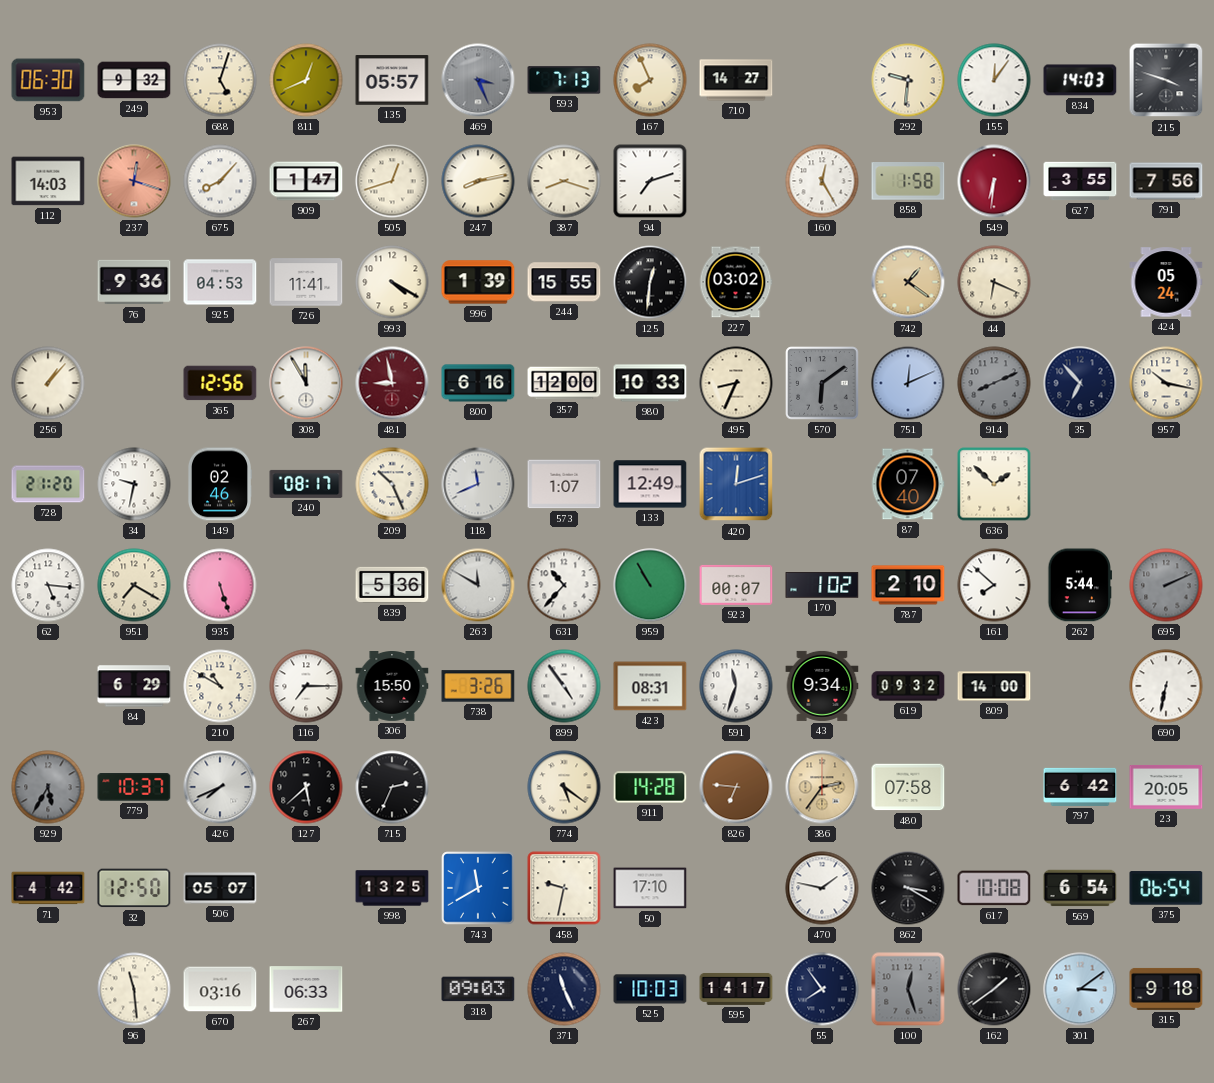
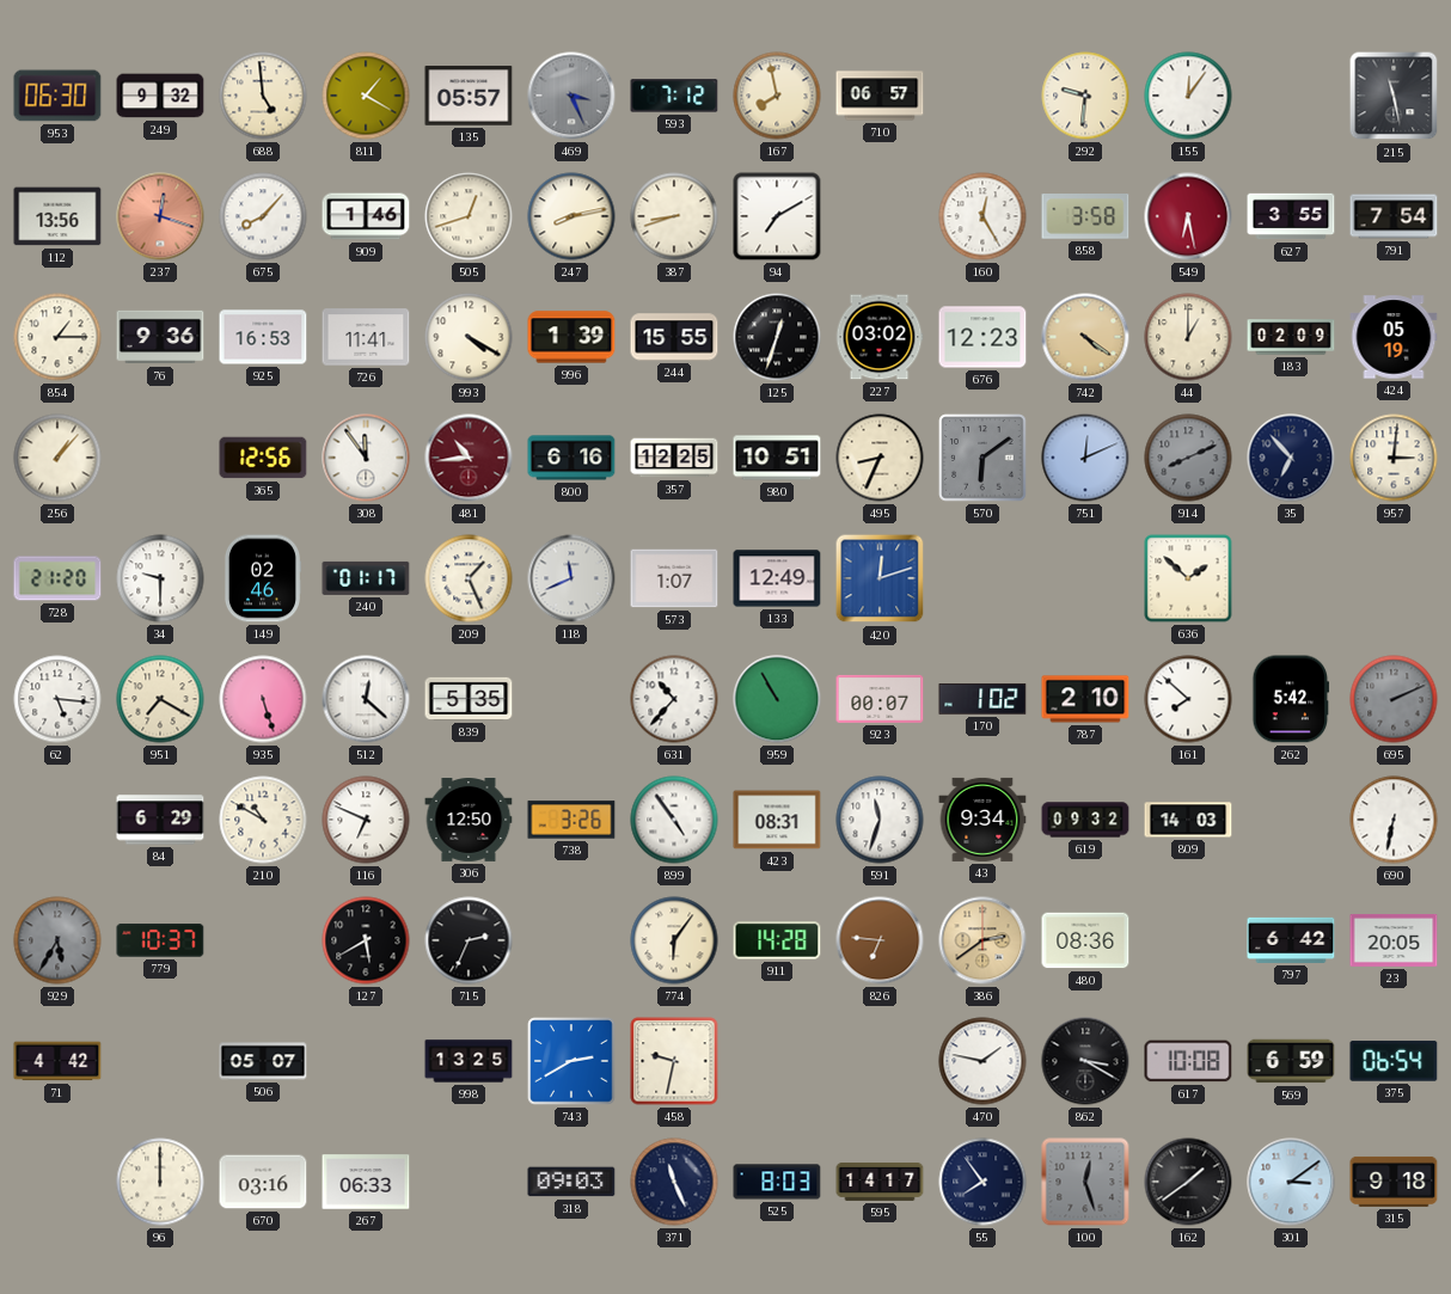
688: 5:03 -> 4:59 (263, 96)
811: 12:41 -> 1:20 (366, 96)
593: 7:13 -> 7:12 (674, 96)
167: 7:56 -> 7:58 (777, 96)
710: 14:27 -> 06:57 (880, 96)
834: 14:03 -> none (1080, 80)
215: 3:48 -> 11:28 (1394, 96)
112: 14:03 -> 13:56 (57, 216)
909: 1:47 -> 1:46 (366, 216)
387: 8:18 -> 8:42 (674, 216)
94: 7:12 -> 7:10 (777, 216)
858: 1:58 -> 3:58 (1085, 216)
549: 6:31 -> 6:28 (1188, 216)
791: 7:56 -> 7:54 (1394, 216)
854: none -> 1:15 (57, 337)
925: 04:53 -> 16:53 (263, 337)
125: 12:31 -> 12:33 (777, 337)
676: none -> 12:23 (982, 337)
742: 1:21 -> 4:21 (1085, 337)
44: 6:19 -> 1:00 (1188, 337)
183: none -> 02:09 (1291, 337)
424: 05:24 -> 05:19 (1394, 337)
308: 11:55 -> 11:54 (366, 458)
481: 8:58 -> 10:44 (469, 458)
357: 12:00 -> 12:25 (674, 458)
980: 10:33 -> 10:51 (777, 458)
957: 10:17 -> 3:01 (1394, 458)
34: 9:32 -> 9:30 (160, 578)
240: 08:17 -> 01:17 (366, 578)
209: 10:26 -> 1:26 (469, 578)
87: 07:40 -> none (908, 484)
512: none -> 12:22 (366, 699)
839: 5:36 -> 5:35 (469, 699)
263: 11:50 -> none (478, 585)
262: 5:44 -> 5:42 (1291, 699)
116: 7:15 -> 6:49 (366, 820)
306: 15:50 -> 12:50 (469, 821)
809: 14:00 -> 14:03 (1188, 820)
426: 7:41 -> none (220, 787)
127: 5:38 -> 5:40 (366, 940)
774: 5:21 -> 6:06 (674, 940)
386: 2:36 -> 2:39 (982, 940)
480: 07:58 -> 08:36 (1085, 940)
32: 12:50 -> none (134, 888)
743: 11:40 -> 2:40 (571, 1061)
50: 17:10 -> none (650, 888)
569: 6:54 -> 6:59 (1291, 1061)
96: 11:29 -> 12:00 (160, 1182)
525: 10:03 -> 8:03 (777, 1182)
